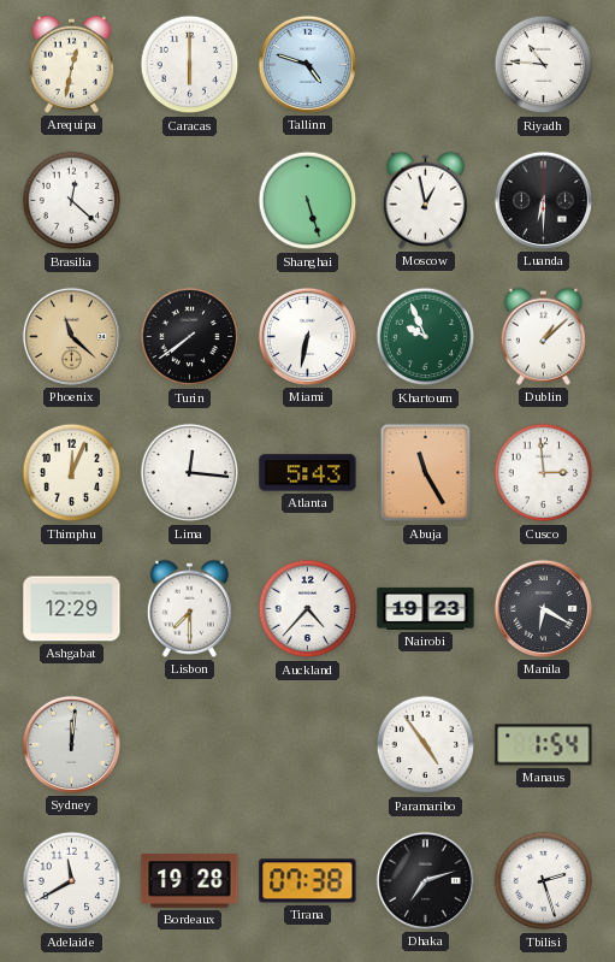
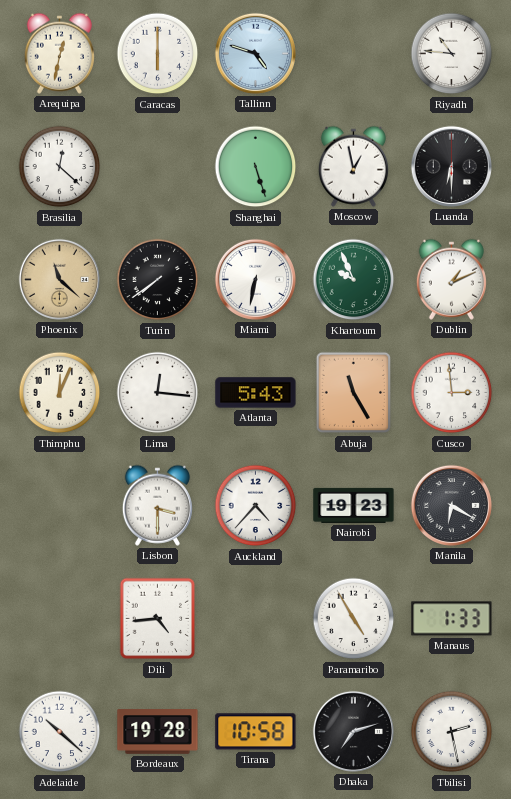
Dublin: 1:08 -> 1:11 (451, 279)
Ashgabat: 12:29 -> none (72, 609)
Lisbon: 7:30 -> 3:30 (157, 505)
Sydney: 12:01 -> none (71, 744)
Dili: none -> 4:44 (158, 619)
Paramaribo: 4:54 -> 4:55 (354, 619)
Manaus: 1:54 -> 1:33 (452, 619)
Adelaide: 11:40 -> 10:22 (60, 732)
Tirana: 07:38 -> 10:58 (256, 732)
Tbilisi: 2:27 -> 2:28 (452, 732)
